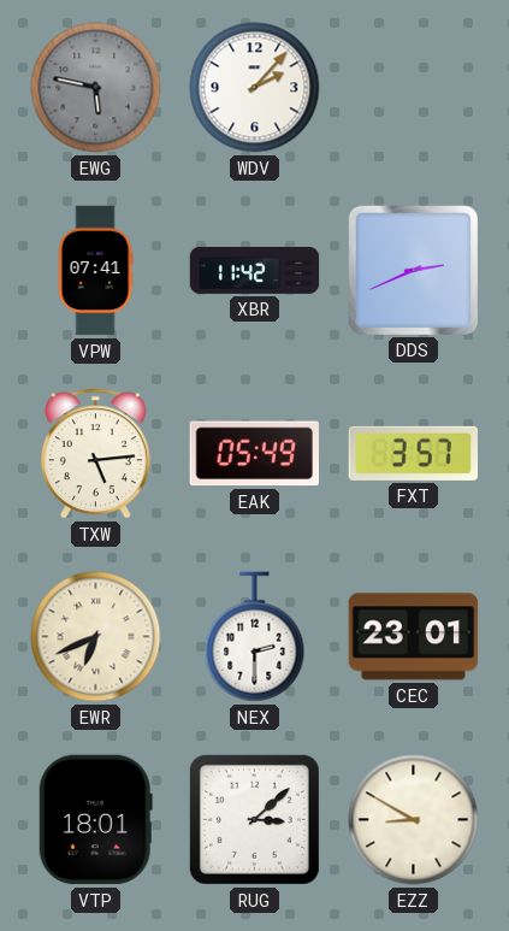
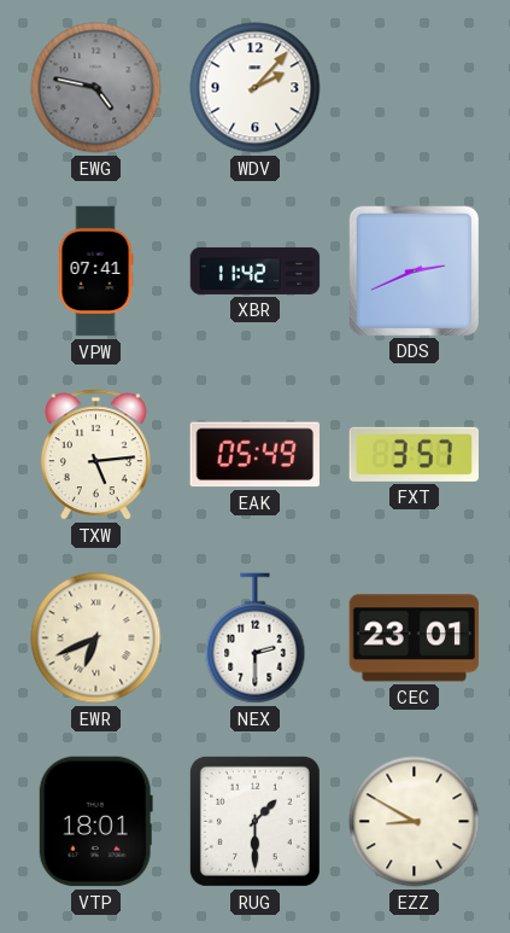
EWG: 5:47 -> 4:47 (96, 88)
RUG: 3:08 -> 1:30 (254, 821)
